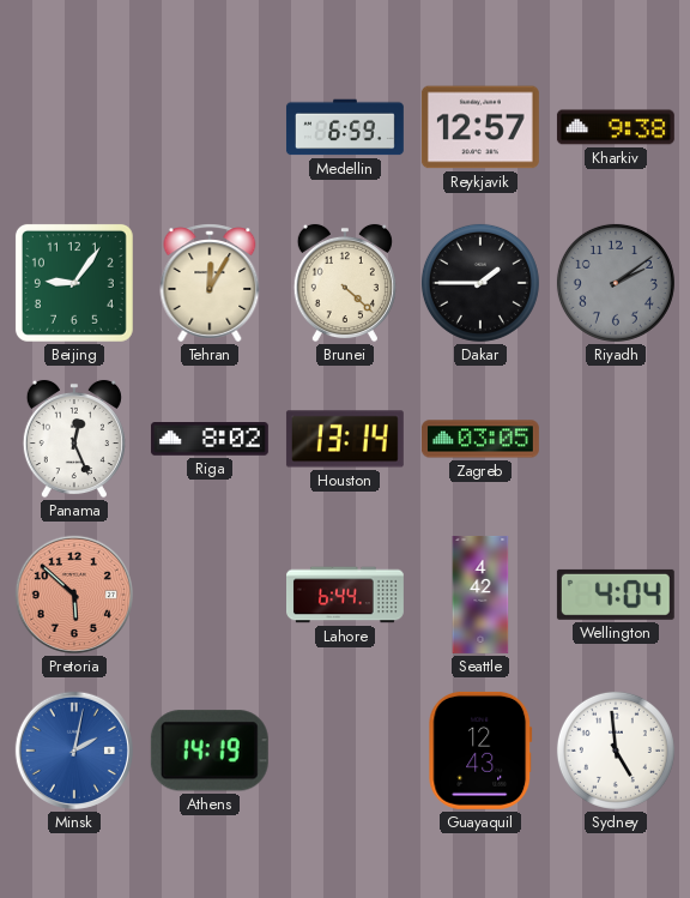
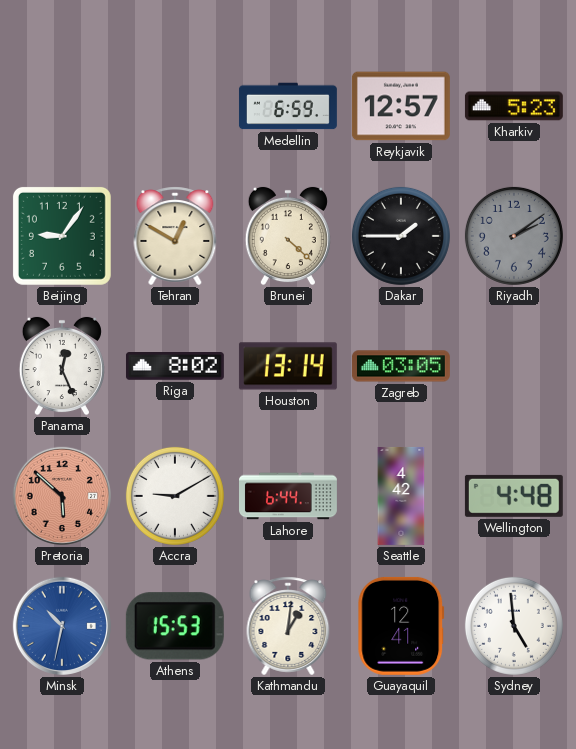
Kharkiv: 9:38 -> 5:23 (514, 106)
Tehran: 12:05 -> 12:50 (175, 236)
Accra: none -> 9:10 (175, 496)
Wellington: 4:04 -> 4:48 (514, 496)
Minsk: 2:02 -> 10:32 (62, 626)
Athens: 14:19 -> 15:53 (175, 626)
Kathmandu: none -> 1:01 (288, 626)
Guayaquil: 12:43 -> 12:41 (401, 626)
